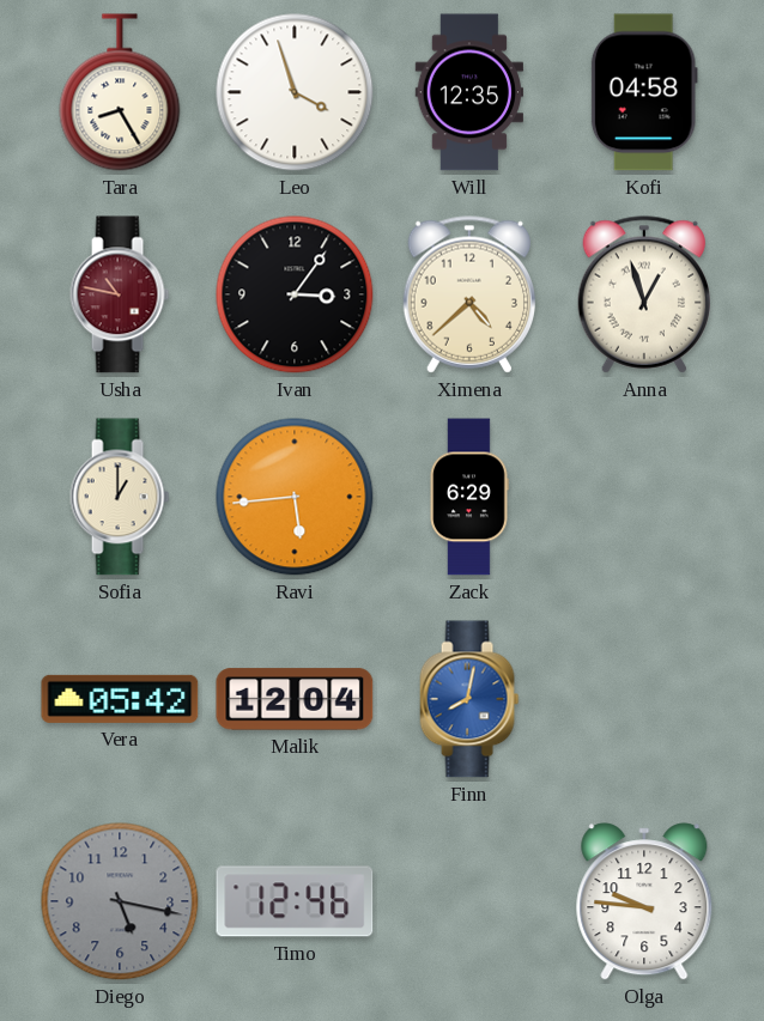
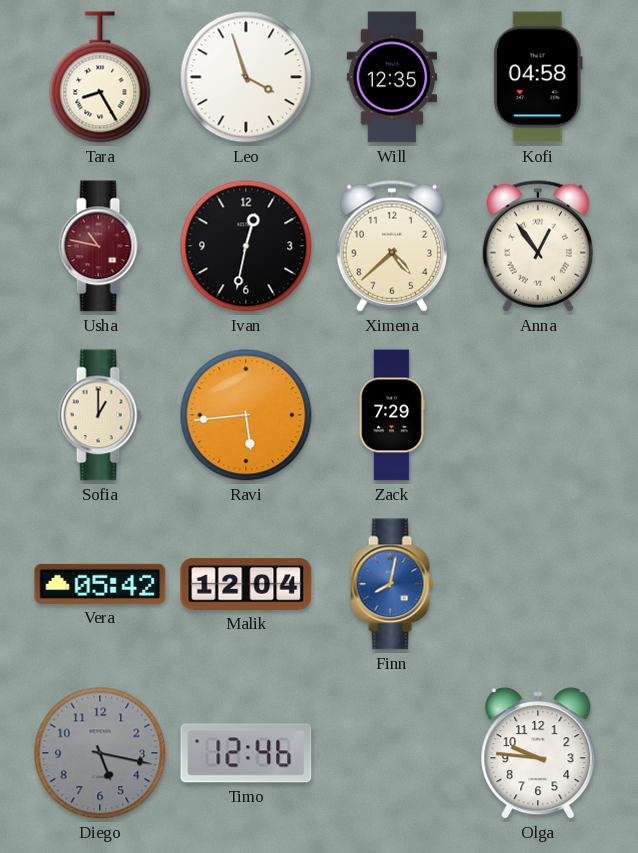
Ivan: 3:06 -> 12:32 (246, 246)
Anna: 12:57 -> 12:54 (537, 246)
Zack: 6:29 -> 7:29 (392, 415)
